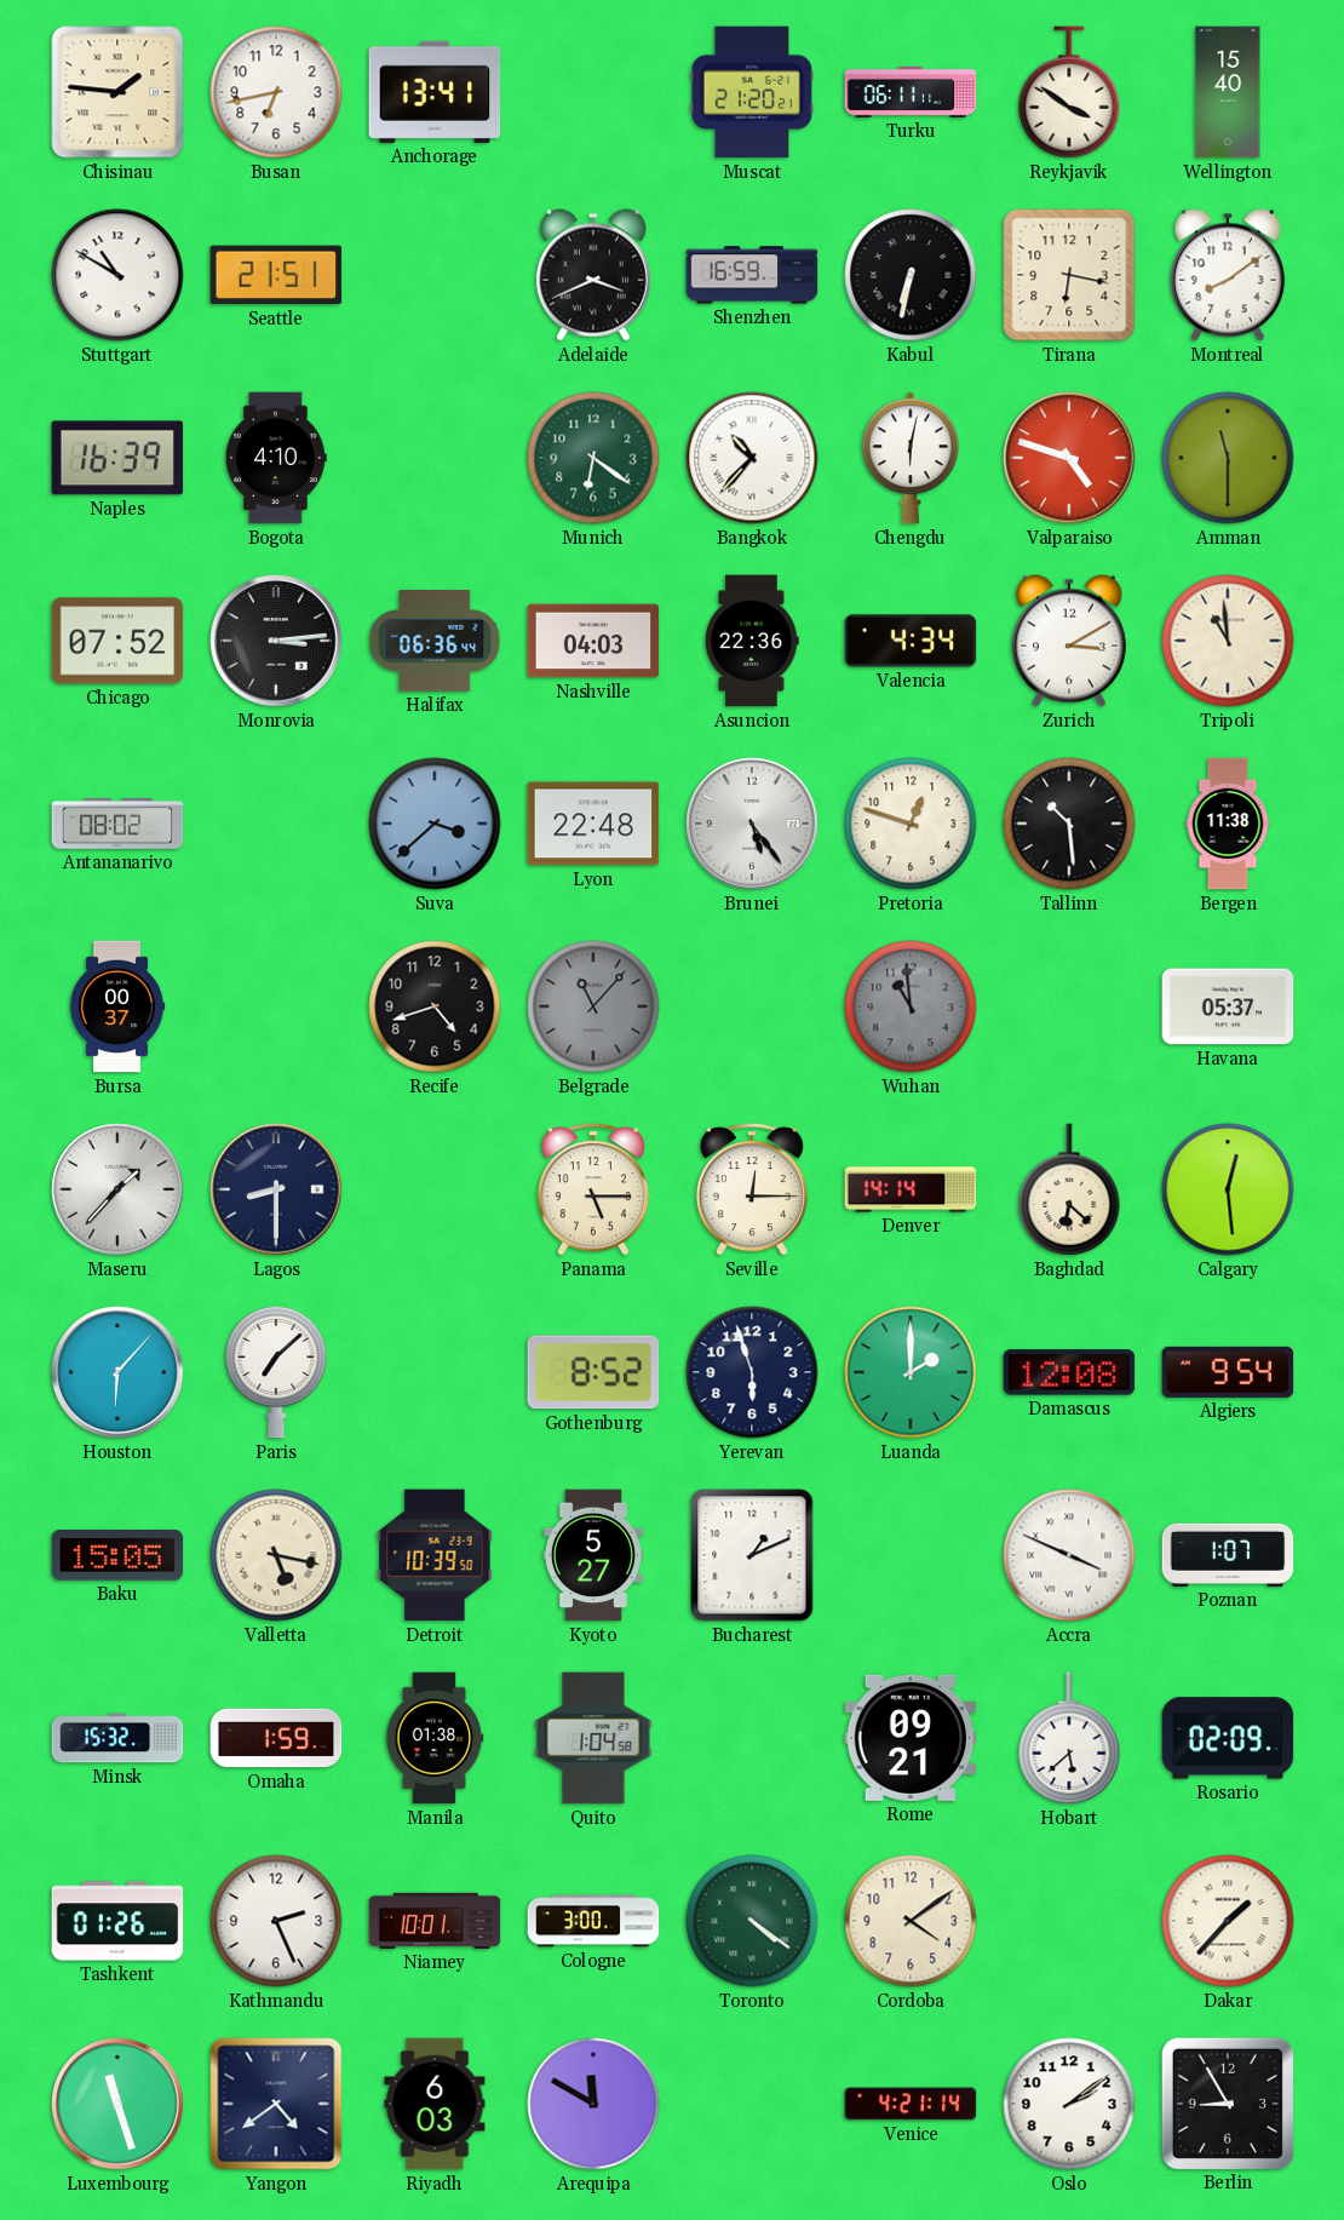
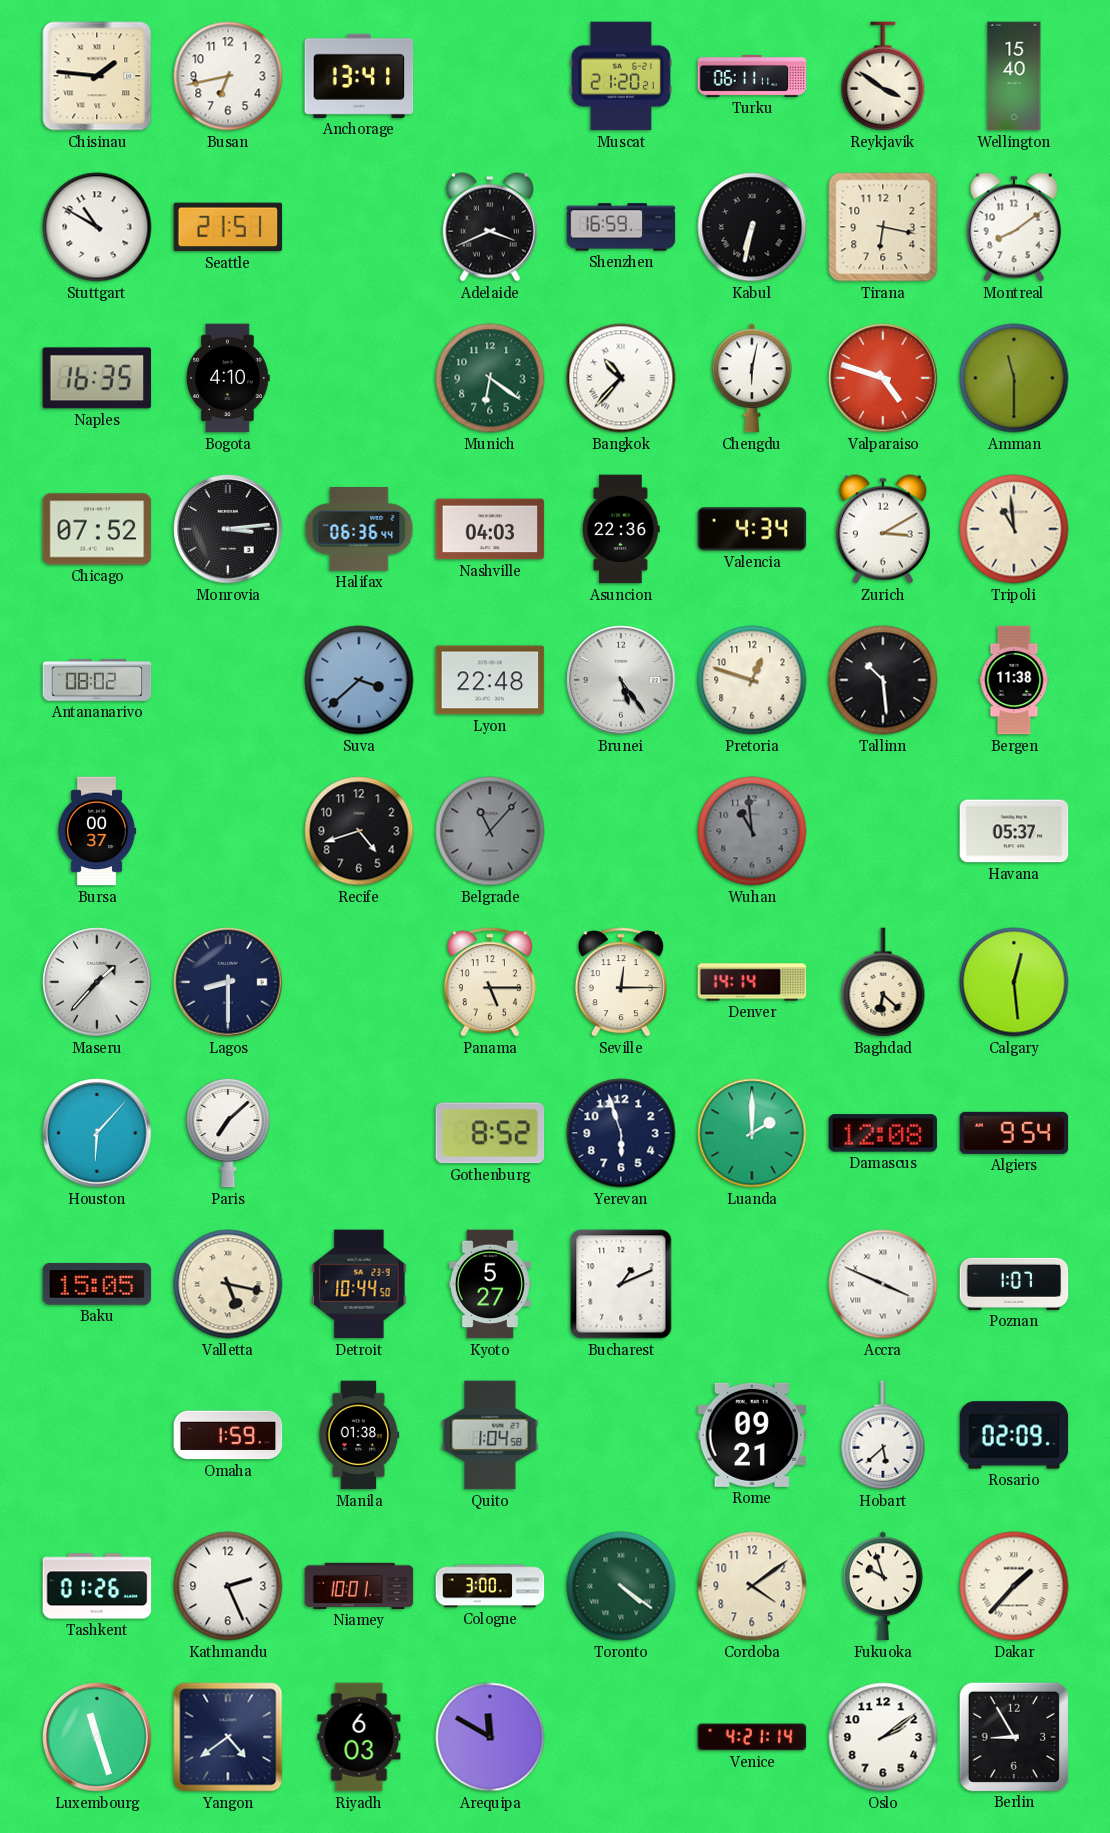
Naples: 16:39 -> 16:35 (97, 378)
Detroit: 10:39 -> 10:44 (359, 1284)
Minsk: 15:32 -> none (117, 1738)
Fukuoka: none -> 9:57 (884, 1586)
